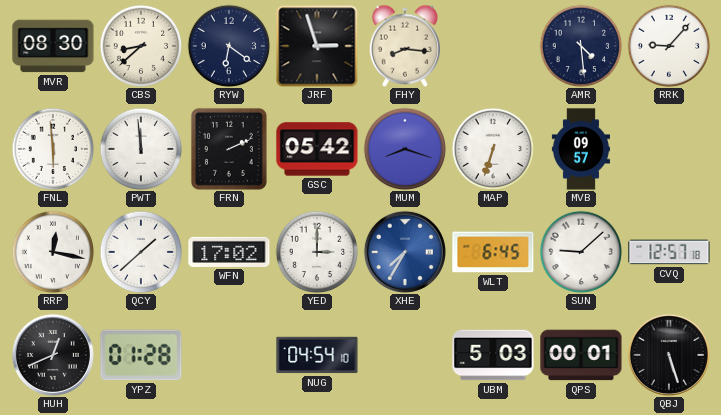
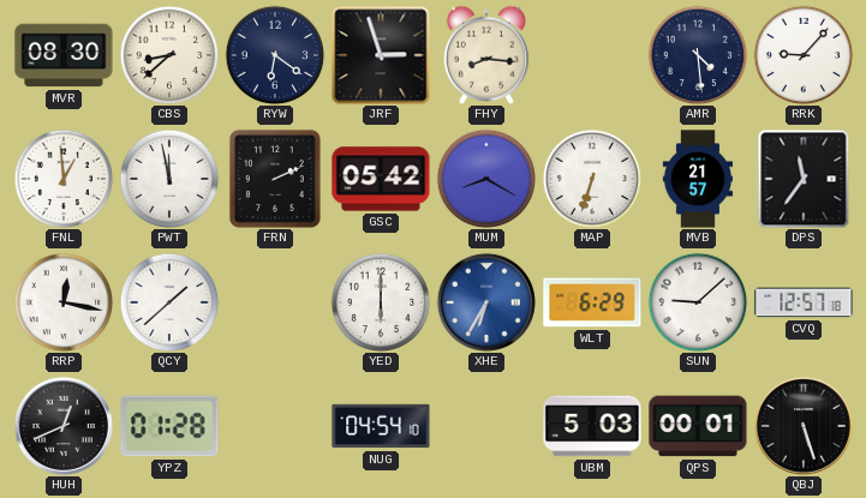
FNL: 5:59 -> 12:59 (64, 179)
PWT: 11:59 -> 11:58 (169, 179)
MUM: 8:18 -> 8:20 (486, 179)
MVB: 09:57 -> 21:57 (697, 179)
DPS: none -> 11:36 (804, 179)
WFN: 17:02 -> none (229, 252)
YED: 3:00 -> 6:00 (381, 302)
XHE: 7:35 -> 6:35 (486, 302)
WLT: 6:45 -> 6:29 (592, 302)
